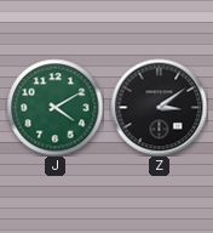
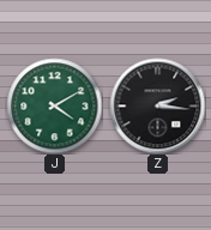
Z: 3:09 -> 2:16 (157, 105)
